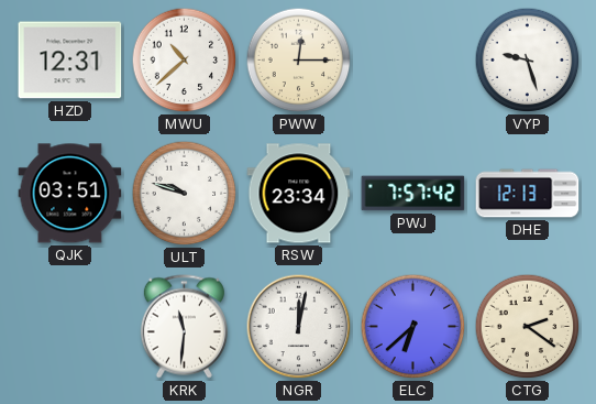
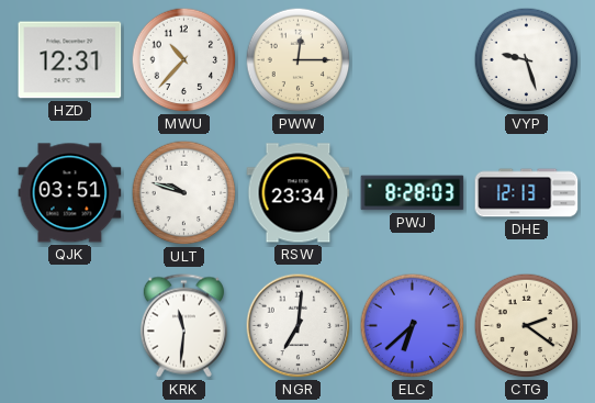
MWU: 10:38 -> 10:37 (184, 60)
PWJ: 7:57 -> 8:28 (413, 193)
NGR: 12:02 -> 7:01 (299, 326)
